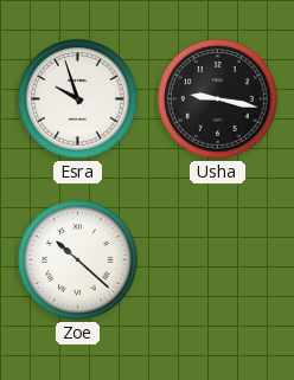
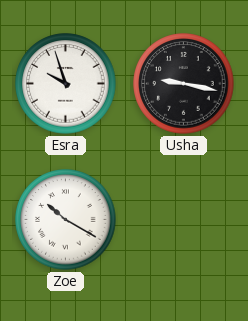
Zoe: 10:22 -> 10:20 (66, 220)
